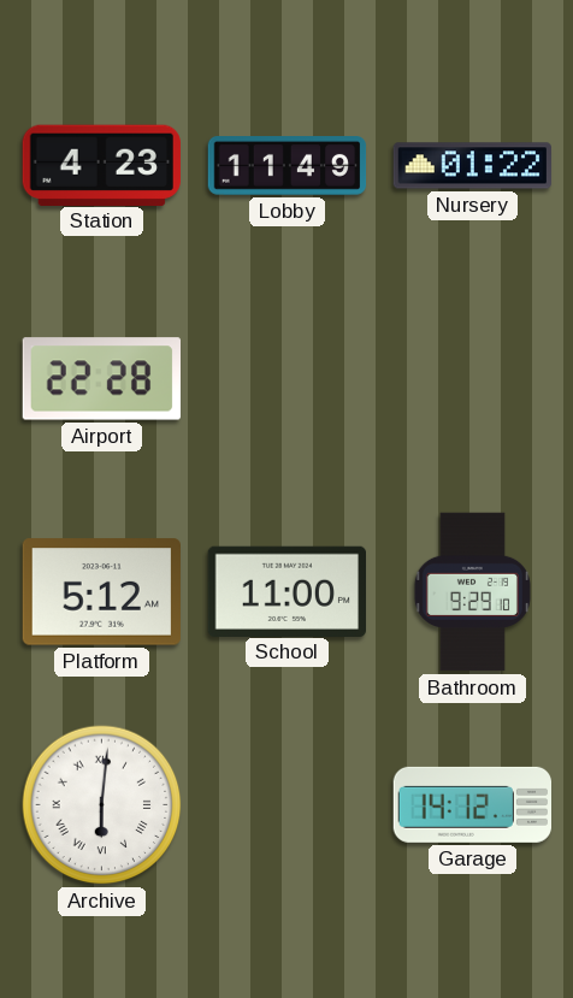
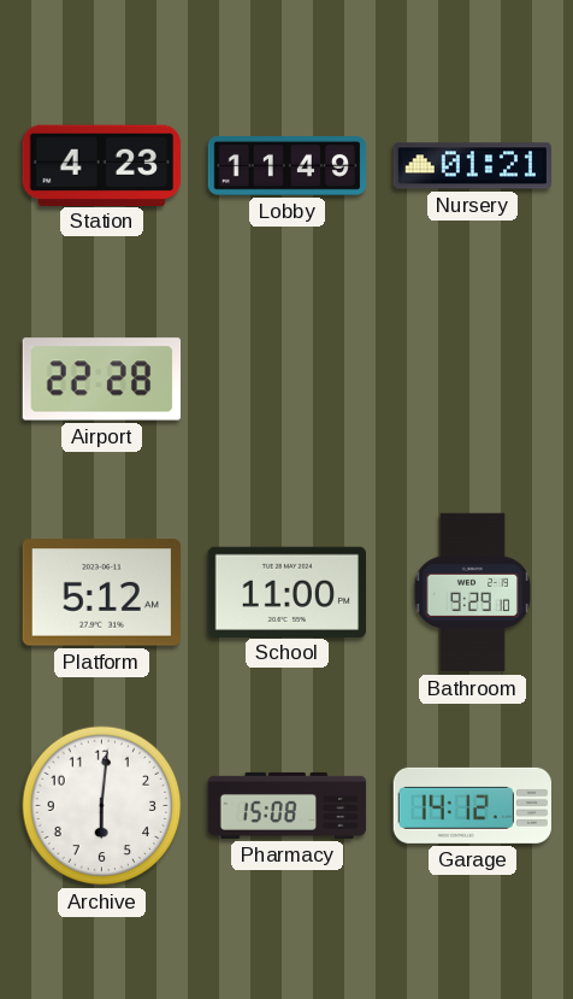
Nursery: 01:22 -> 01:21 (472, 166)
Archive numerals: Roman -> Arabic (102, 806)
Pharmacy: none -> 15:08 (288, 805)
